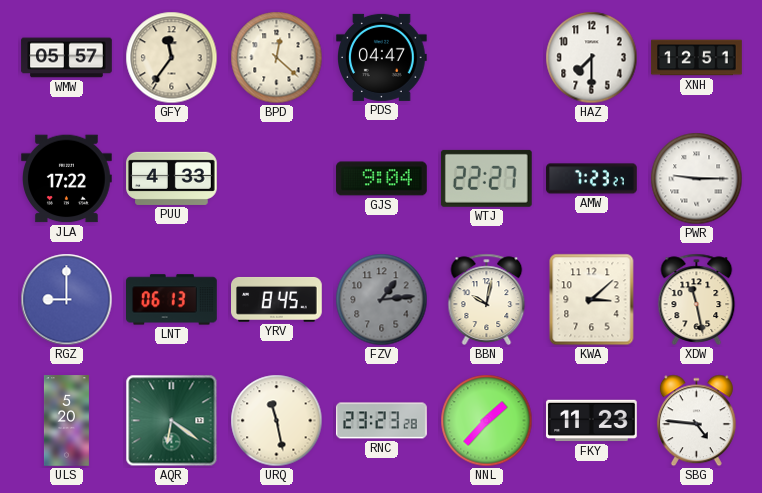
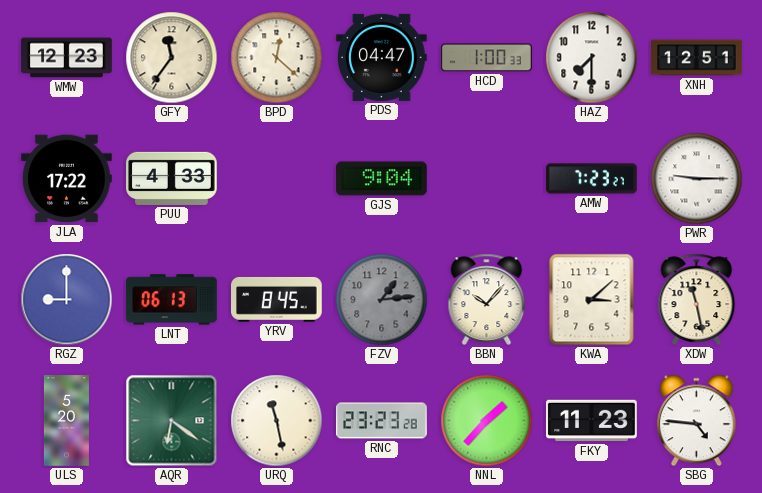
WMW: 05:57 -> 12:23 (67, 58)
HCD: none -> 1:00 (487, 58)
WTJ: 22:27 -> none (486, 178)
BBN: 10:02 -> 10:07 (487, 299)
